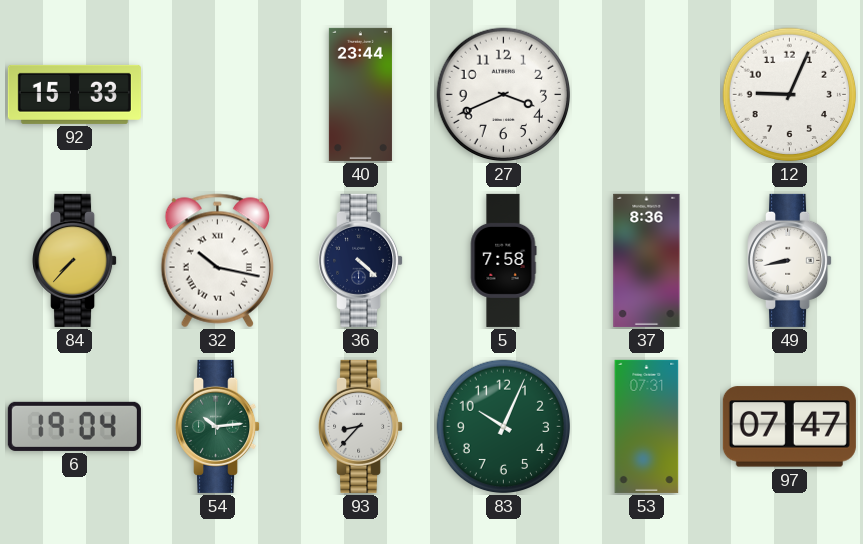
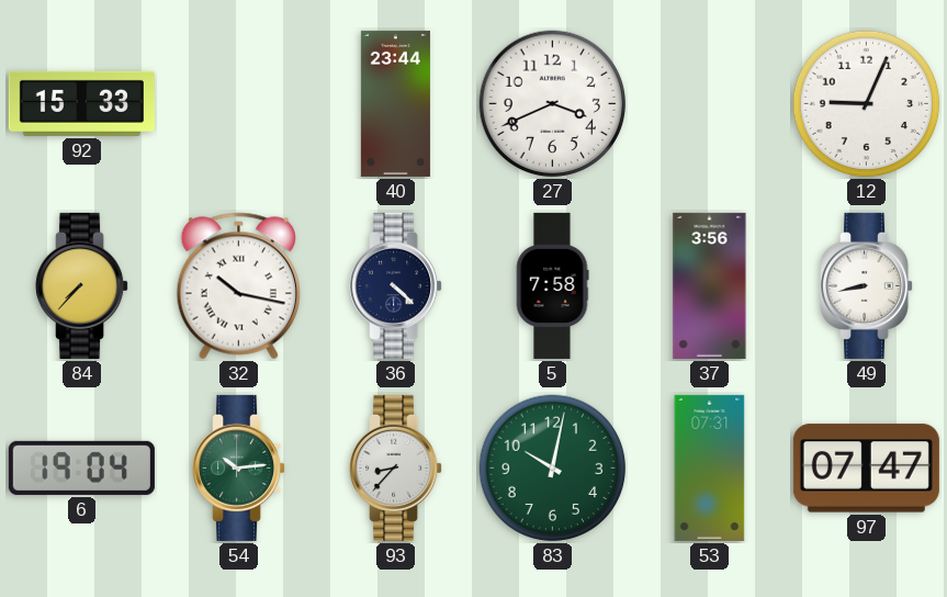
37: 8:36 -> 3:56 (710, 285)
83: 10:04 -> 10:02 (553, 469)
